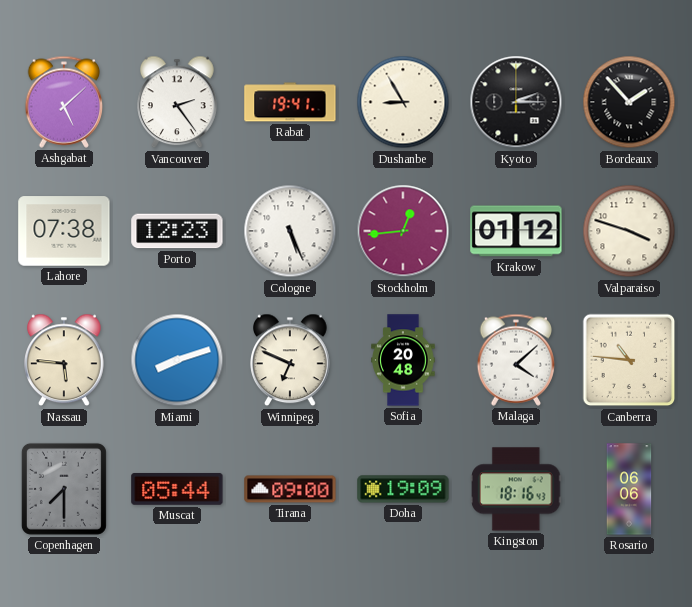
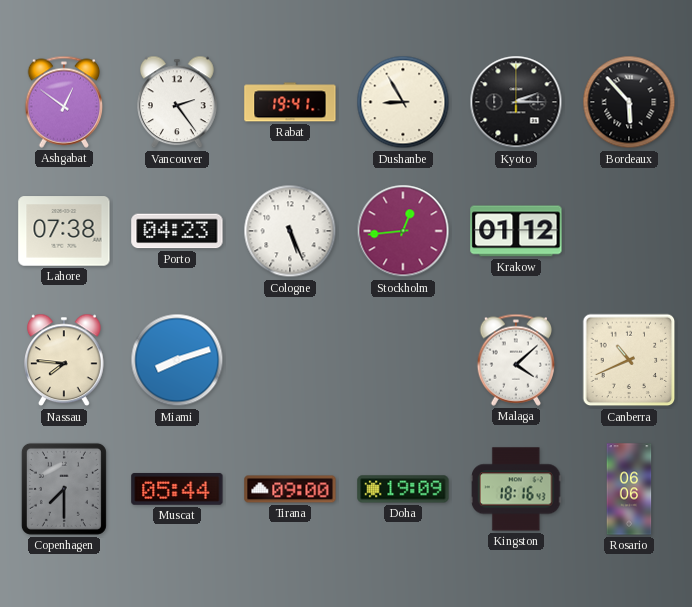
Ashgabat: 5:08 -> 12:51 (64, 102)
Bordeaux: 1:53 -> 5:53 (629, 102)
Porto: 12:23 -> 04:23 (177, 231)
Valparaiso: 3:48 -> none (629, 231)
Nassau: 5:46 -> 7:46 (65, 360)
Winnipeg: 6:49 -> none (291, 360)
Sofia: 20:48 -> none (403, 360)
Canberra: 10:46 -> 10:41 (629, 360)
